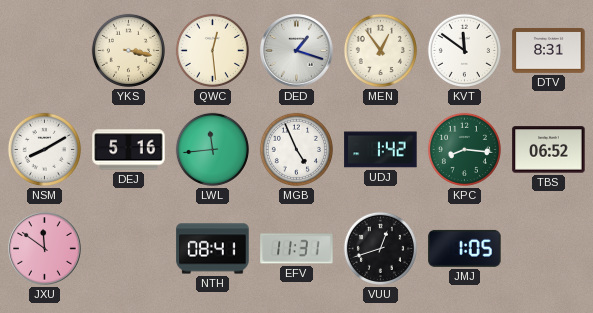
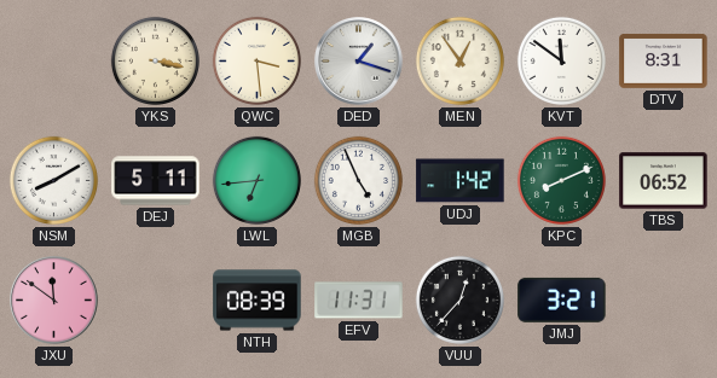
QWC: 12:29 -> 3:29 (256, 60)
DEJ: 5:16 -> 5:11 (156, 181)
LWL: 11:44 -> 6:44 (256, 180)
KPC: 8:16 -> 8:11 (561, 180)
NTH: 08:41 -> 08:39 (258, 301)
VUU: 12:42 -> 12:37 (459, 300)
JMJ: 1:05 -> 3:21 (562, 300)
